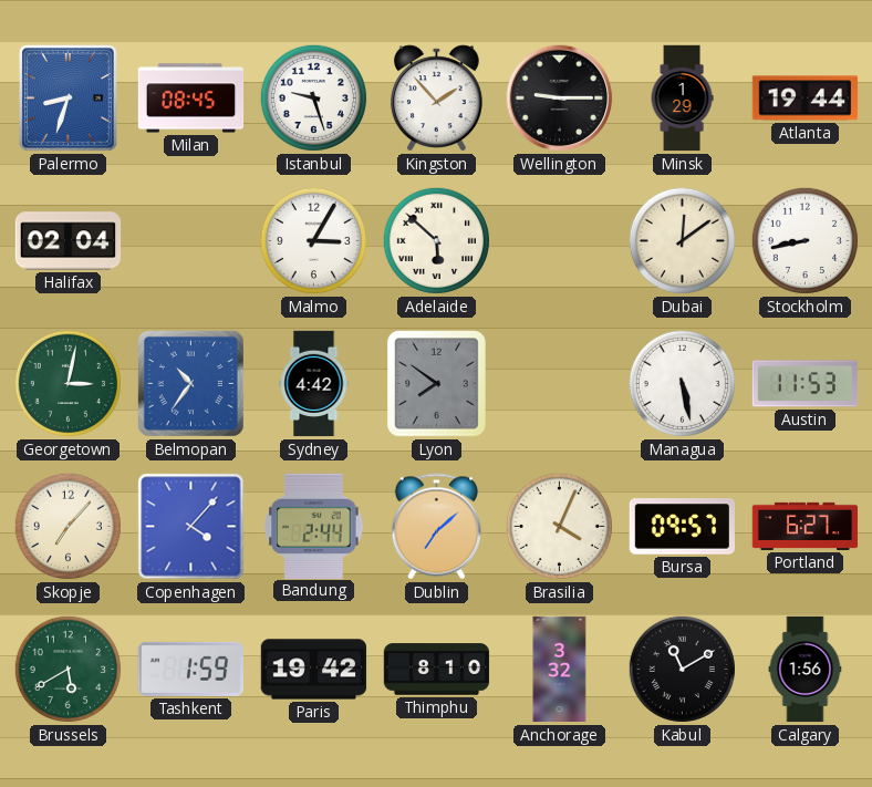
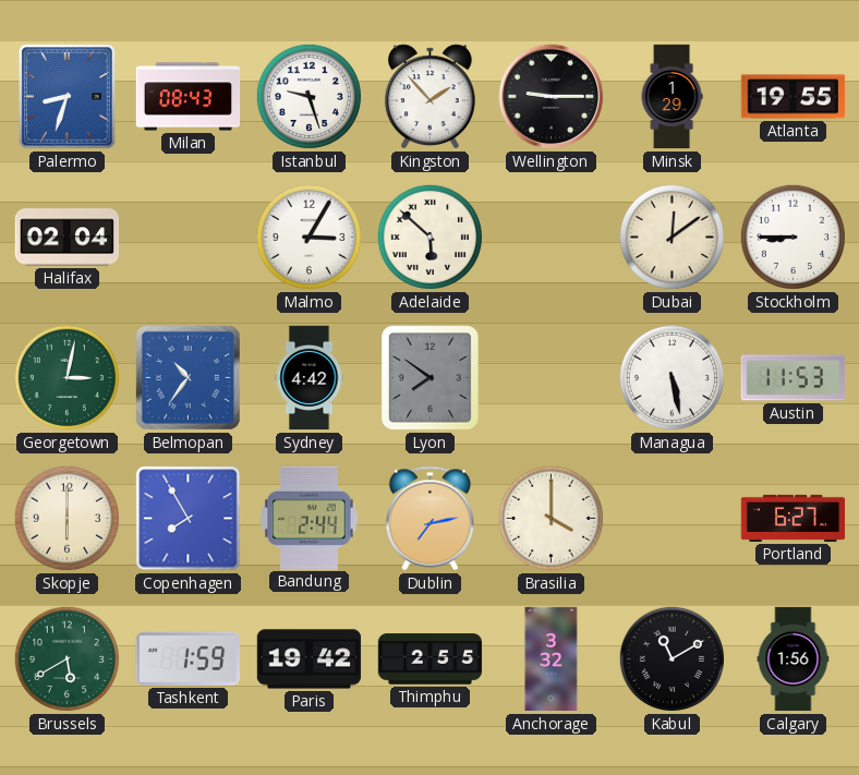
Milan: 08:45 -> 08:43 (189, 97)
Atlanta: 19:44 -> 19:55 (794, 97)
Stockholm: 8:43 -> 8:45 (793, 237)
Skopje: 7:07 -> 6:00 (66, 518)
Copenhagen: 4:07 -> 7:55 (189, 519)
Dublin: 7:08 -> 7:13 (429, 519)
Brasilia: 4:04 -> 4:00 (551, 518)
Bursa: 09:57 -> none (682, 527)
Thimphu: 8:10 -> 2:55 (431, 659)
